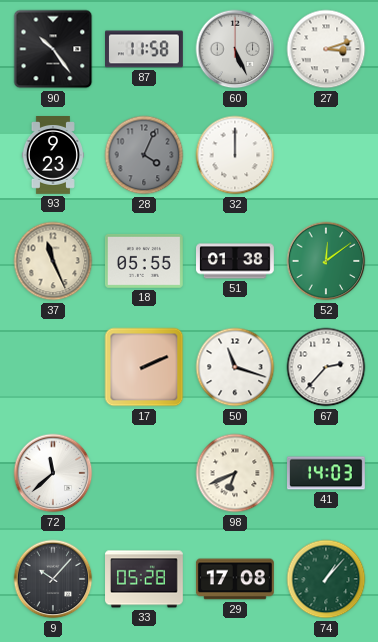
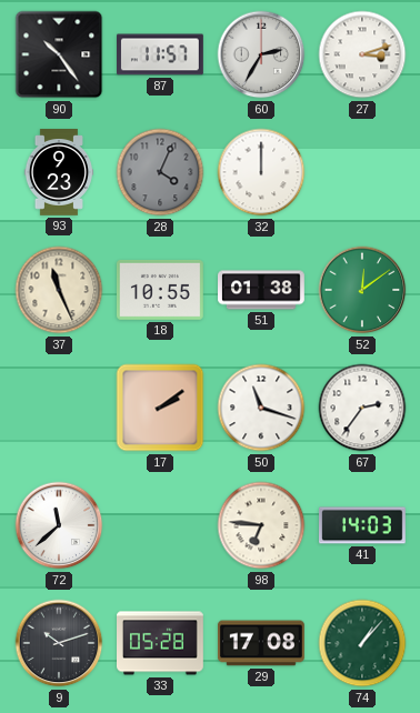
87: 11:58 -> 11:57 (161, 54)
60: 5:26 -> 2:35 (261, 54)
18: 05:55 -> 10:55 (160, 290)
17: 2:11 -> 2:09 (160, 408)
67: 2:37 -> 2:36 (362, 408)
98: 6:41 -> 6:46 (261, 525)
9: 10:07 -> 10:12 (59, 643)
